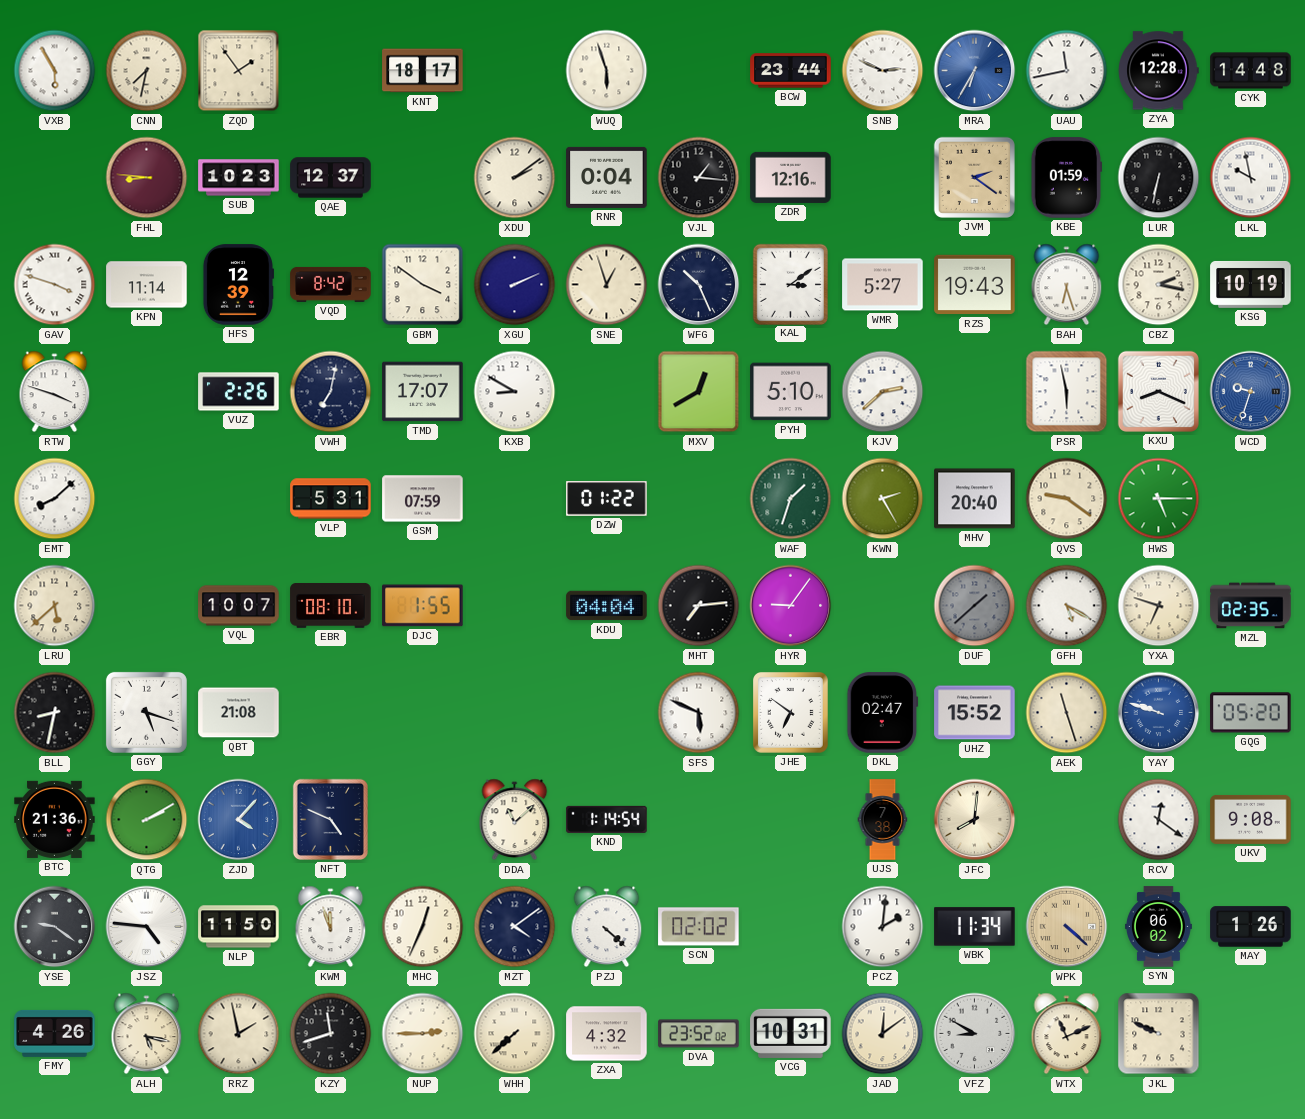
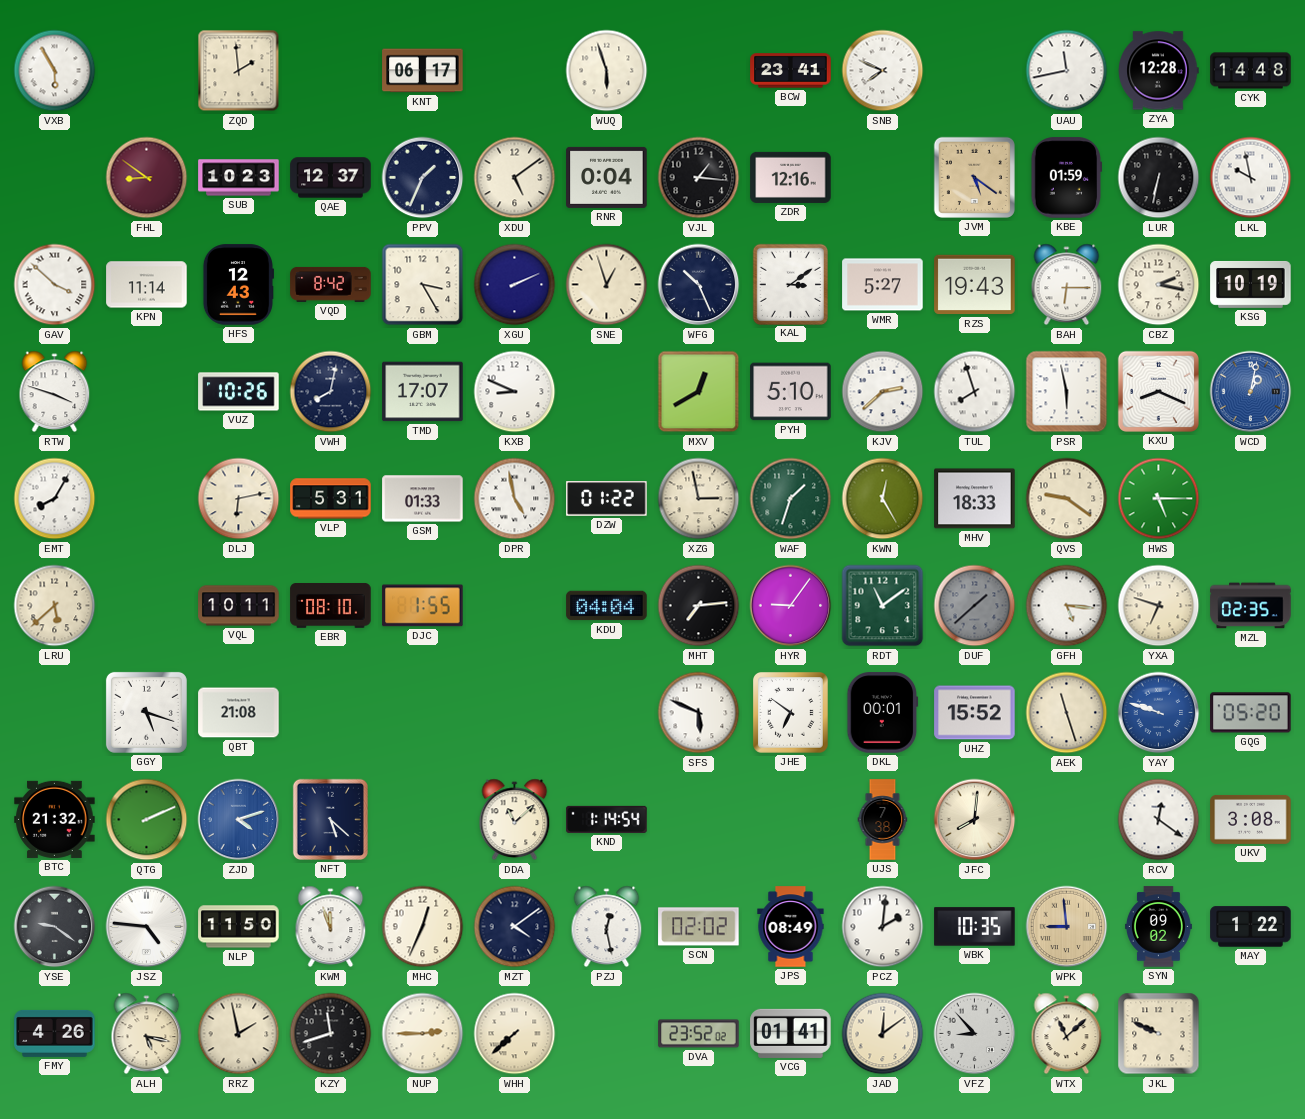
CNN: 7:32 -> none (147, 71)
ZQD: 1:54 -> 1:59 (239, 71)
KNT: 18:17 -> 06:17 (423, 71)
BCW: 23:44 -> 23:41 (791, 71)
SNB: 2:49 -> 7:49 (883, 71)
MRA: 6:35 -> none (975, 71)
FHL: 8:46 -> 8:51 (147, 178)
PPV: none -> 1:34 (423, 178)
XDU: 2:09 -> 5:09 (515, 178)
JVM: 2:21 -> 5:21 (974, 177)
GAV: 3:48 -> 3:52 (55, 285)
HFS: 12:39 -> 12:43 (238, 285)
GBM: 3:51 -> 3:25 (423, 285)
BAH: 6:27 -> 6:15 (1067, 285)
VUZ: 2:26 -> 10:26 (239, 392)
VWH: 7:02 -> 8:02 (331, 392)
KXB: 8:50 -> 8:49 (515, 392)
TUL: none -> 7:57 (975, 392)
WCD: 9:33 -> 1:02 (1251, 392)
EMT: 8:08 -> 8:05 (55, 499)
DLJ: none -> 6:13 (239, 499)
GSM: 07:59 -> 01:33 (423, 499)
DPR: none -> 4:58 (515, 499)
XZG: none -> 2:58 (699, 499)
KWN: 2:25 -> 12:25 (883, 499)
MHV: 20:40 -> 18:33 (975, 499)
VQL: 10:07 -> 10:11 (239, 606)
RDT: none -> 11:09 (883, 606)
GFH: 5:20 -> 5:16 (1067, 606)
BLL: 8:32 -> none (55, 713)
DKL: 02:47 -> 00:01 (883, 713)
BTC: 21:36 -> 21:32 (55, 819)
QTG: 2:10 -> 2:11 (147, 820)
ZJD: 4:07 -> 4:12 (239, 820)
NFT: 4:49 -> 5:22 (330, 819)
UKV: 9:08 -> 3:08 (1251, 819)
PZJ: 4:22 -> 12:28 (607, 927)
JPS: none -> 08:49 (791, 927)
WBK: 11:34 -> 10:35 (975, 927)
WPK: 4:22 -> 8:59 (1067, 927)
SYN: 06:02 -> 09:02 (1158, 927)
MAY: 1:26 -> 1:22 (1251, 927)
ZXA: 4:32 -> none (607, 1034)
VCG: 10:31 -> 01:41 (791, 1033)
VFZ: 8:50 -> 8:53 (975, 1034)
WTX: 11:11 -> 11:08 (1067, 1034)
